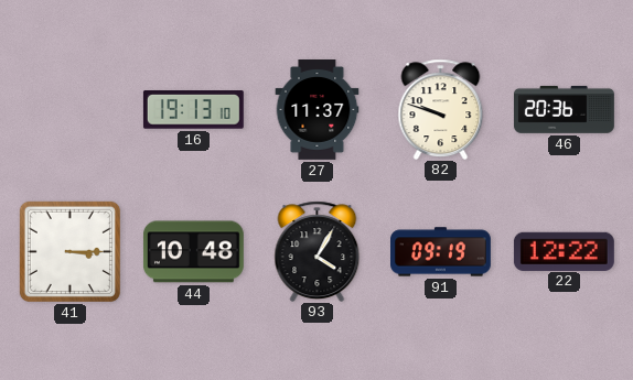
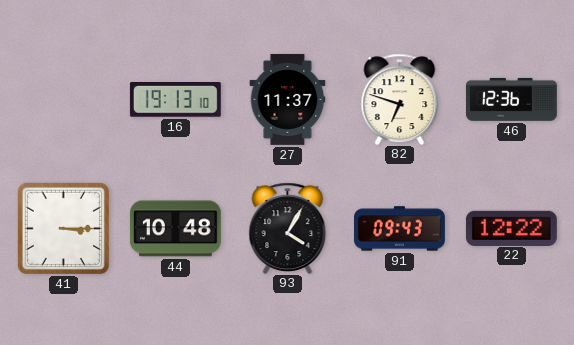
82: 9:48 -> 6:48 (400, 99)
46: 20:36 -> 12:36 (511, 99)
91: 09:19 -> 09:43 (400, 229)
